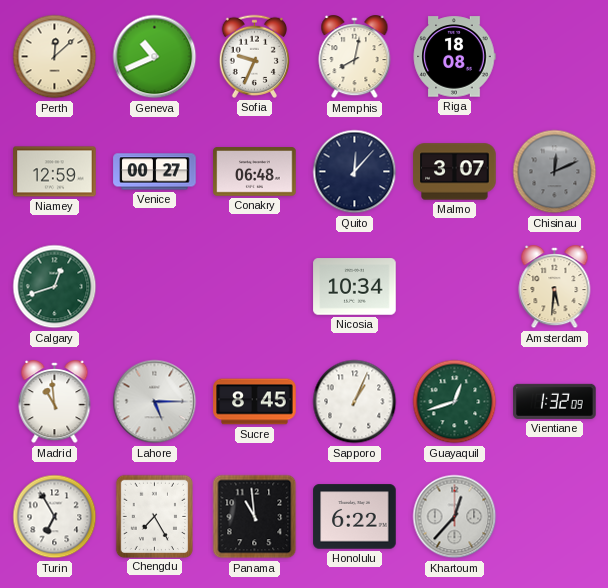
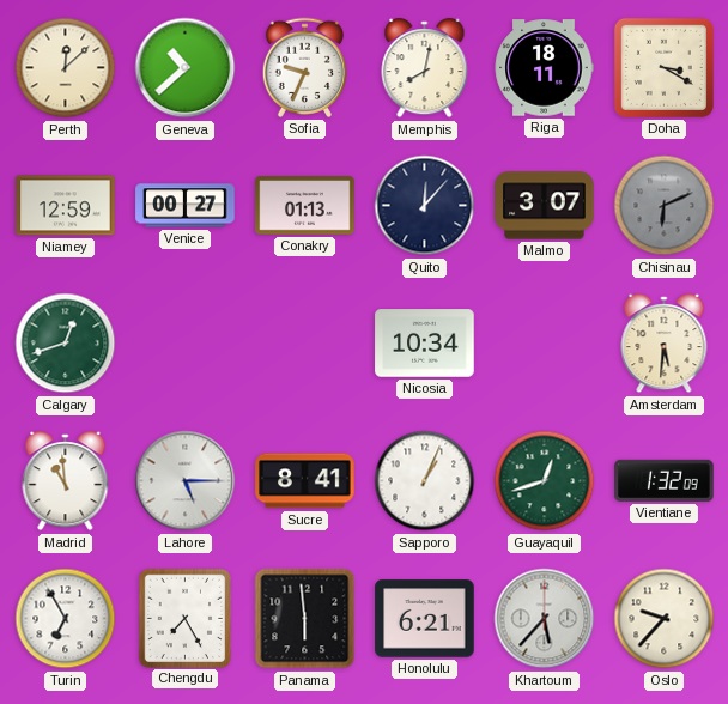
Geneva: 10:41 -> 10:38 (186, 68)
Riga: 18:08 -> 18:11 (544, 68)
Doha: none -> 3:20 (663, 67)
Conakry: 06:48 -> 01:13 (305, 206)
Chisinau: 12:11 -> 6:11 (665, 206)
Sucre: 8:45 -> 8:41 (305, 481)
Panama: 10:59 -> 5:59 (305, 619)
Honolulu: 6:22 -> 6:21 (425, 619)
Khartoum: 12:37 -> 5:37 (545, 619)
Oslo: none -> 9:37 (665, 619)
